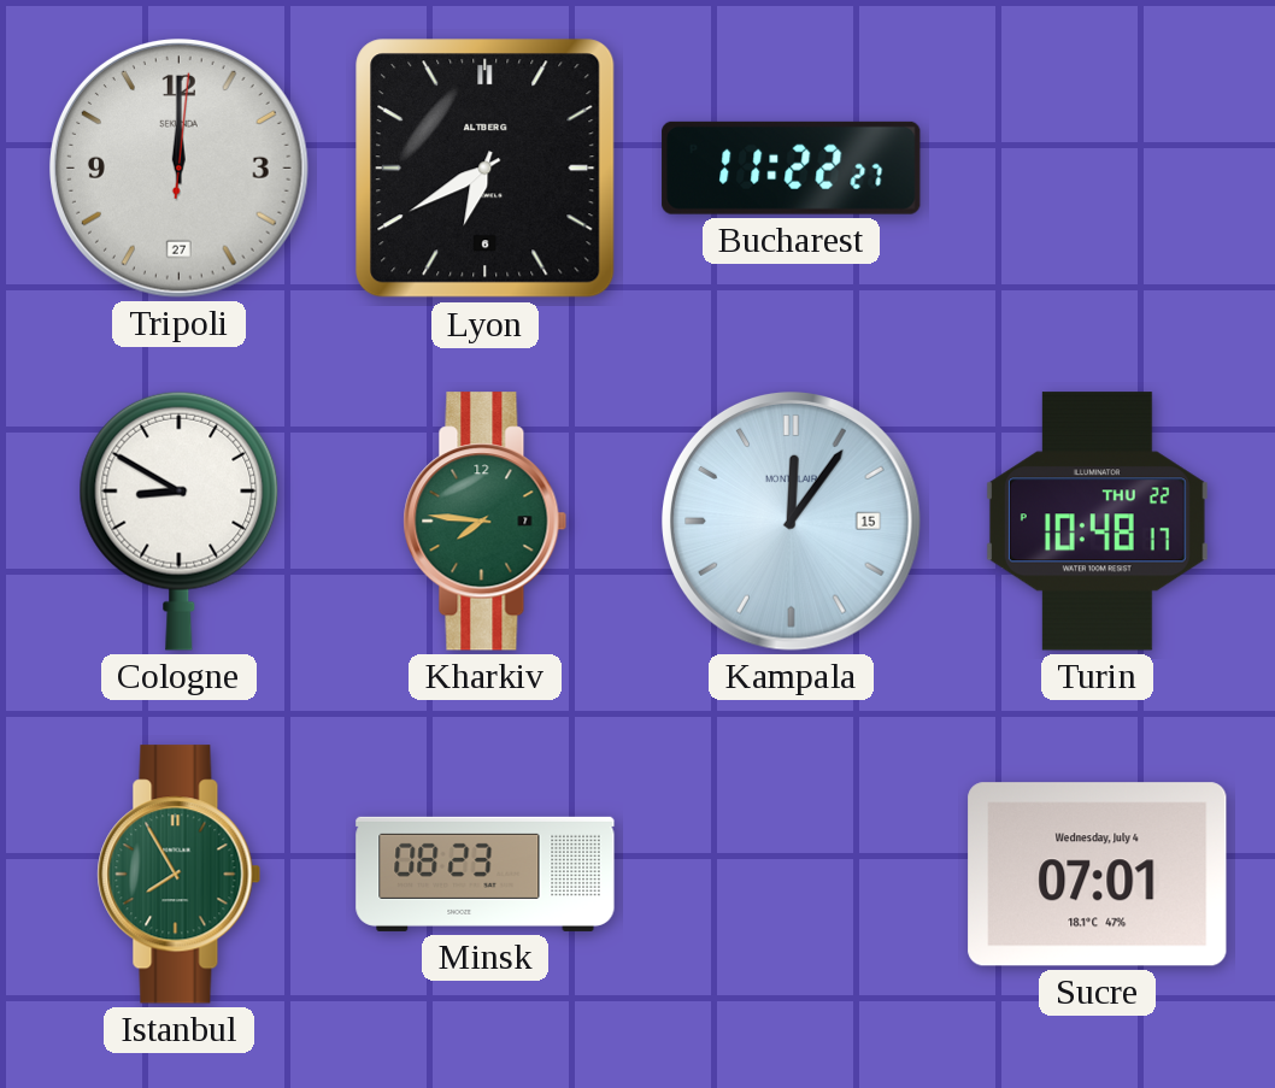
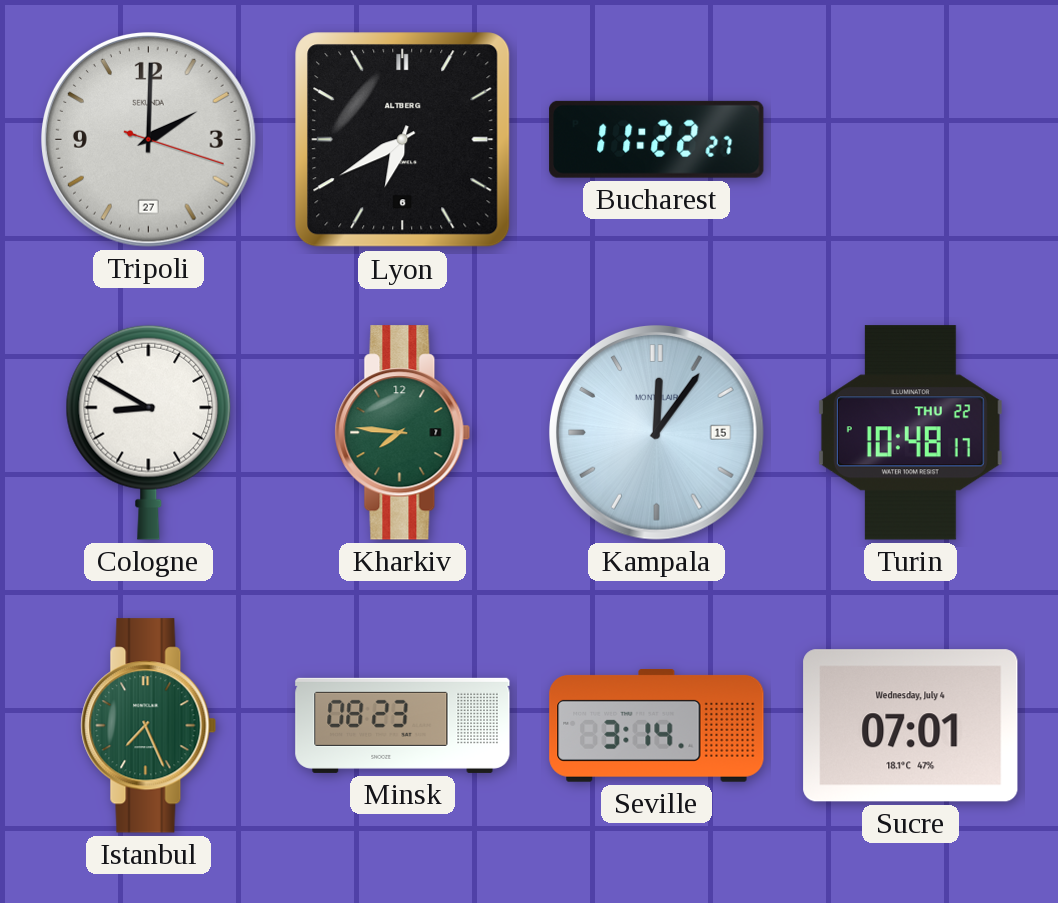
Tripoli: 12:00 -> 2:00 (149, 140)
Istanbul: 7:55 -> 7:26 (149, 726)
Seville: none -> 3:14 (657, 725)
